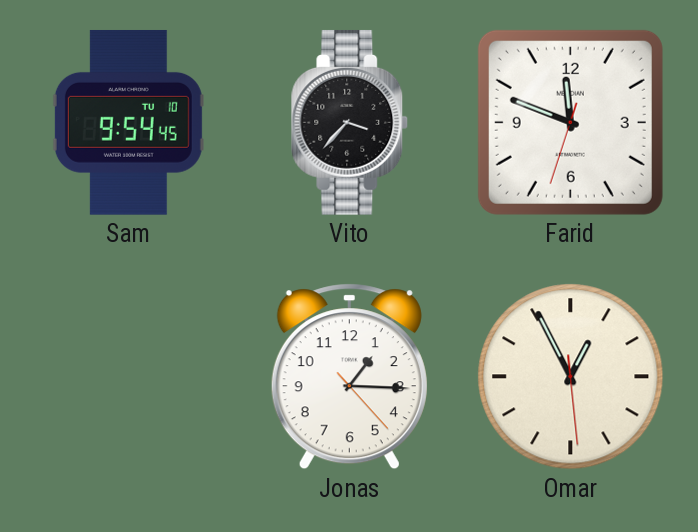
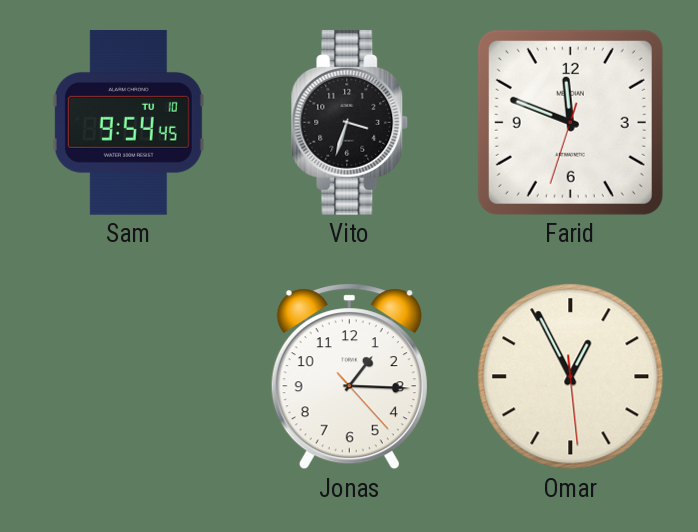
Vito: 3:37 -> 3:33 (350, 122)
